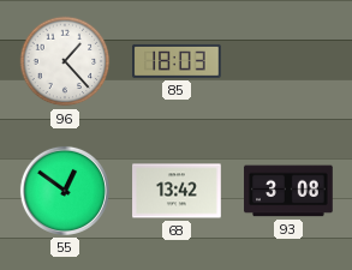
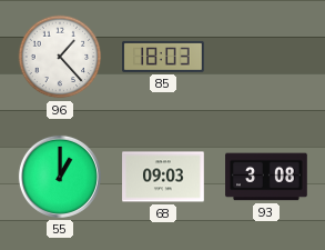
55: 12:51 -> 1:00 (60, 177)
68: 13:42 -> 09:03 (163, 177)
